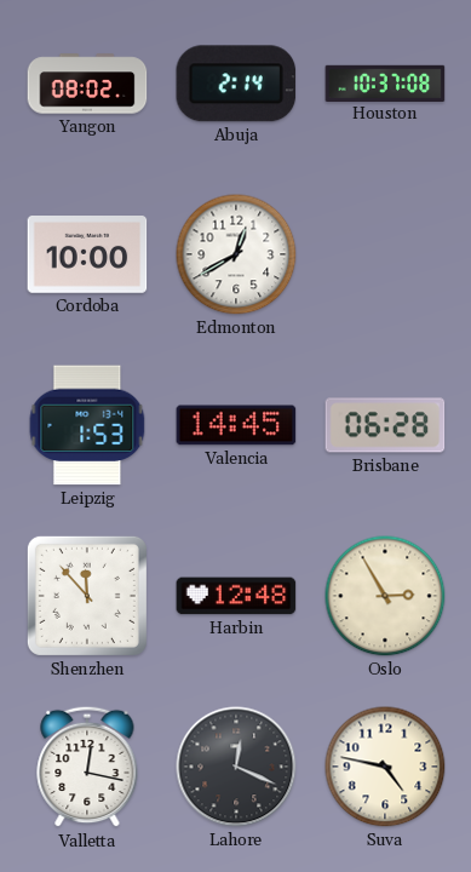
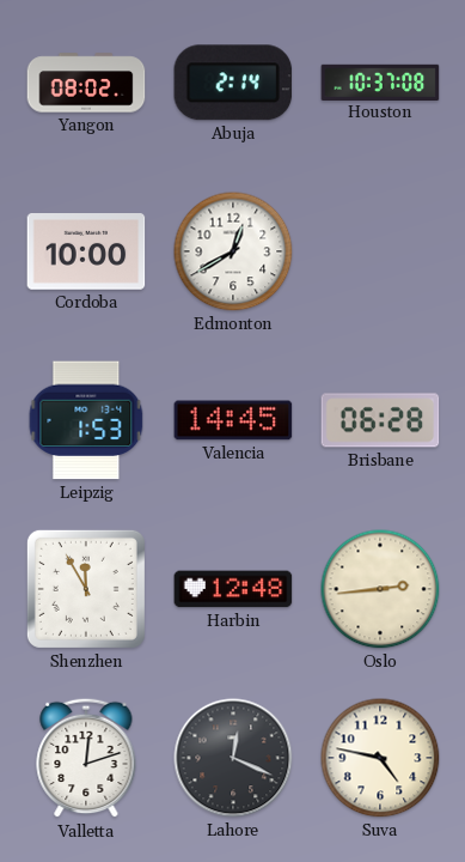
Shenzhen: 11:53 -> 11:55 (86, 589)
Oslo: 2:55 -> 2:44 (380, 589)
Valletta: 12:17 -> 12:12 (86, 758)
